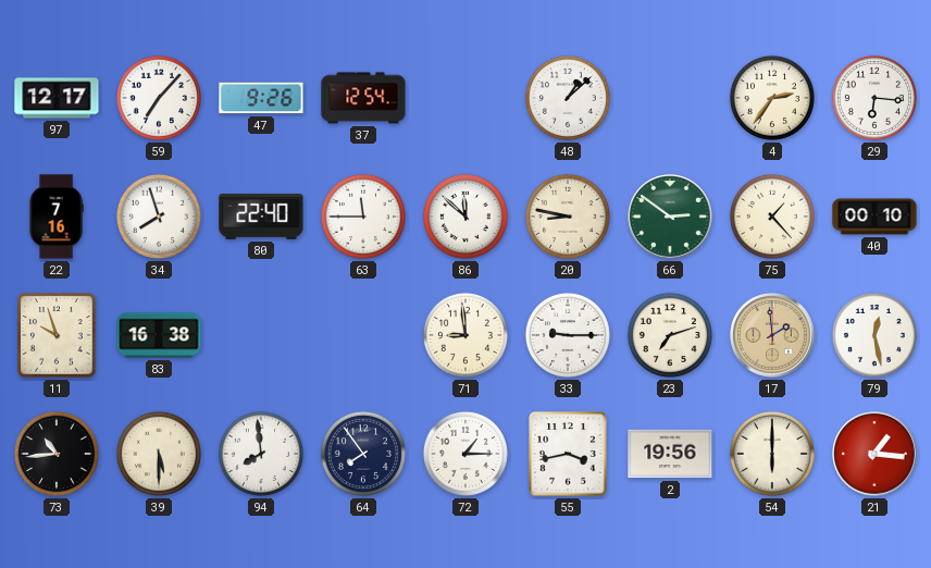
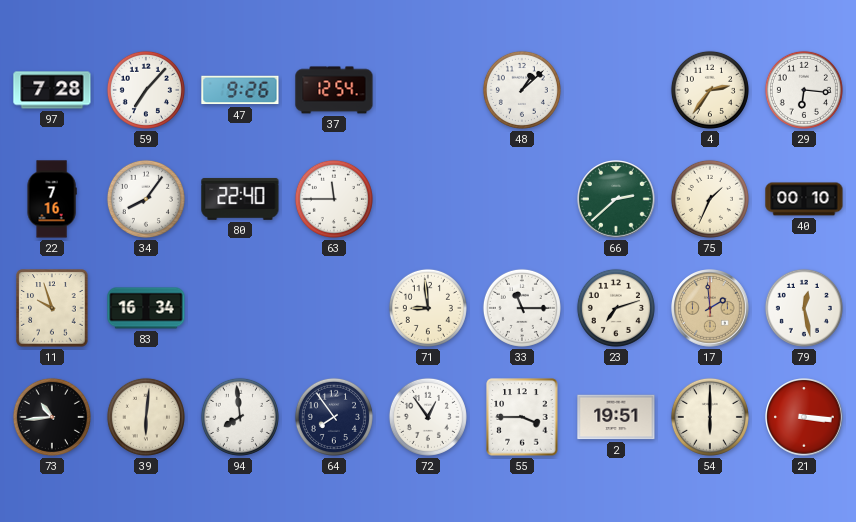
97: 12:17 -> 7:28 (52, 90)
34: 7:57 -> 8:06 (146, 199)
86: 11:52 -> none (465, 217)
20: 8:47 -> none (568, 217)
66: 2:51 -> 2:38 (616, 199)
75: 1:23 -> 1:34 (710, 199)
83: 16:38 -> 16:34 (146, 308)
33: 9:15 -> 11:15 (522, 308)
39: 5:30 -> 6:01 (146, 417)
72: 1:15 -> 12:54 (428, 417)
55: 3:43 -> 3:45 (522, 417)
2: 19:56 -> 19:51 (616, 417)
21: 1:16 -> 3:16 (804, 417)
